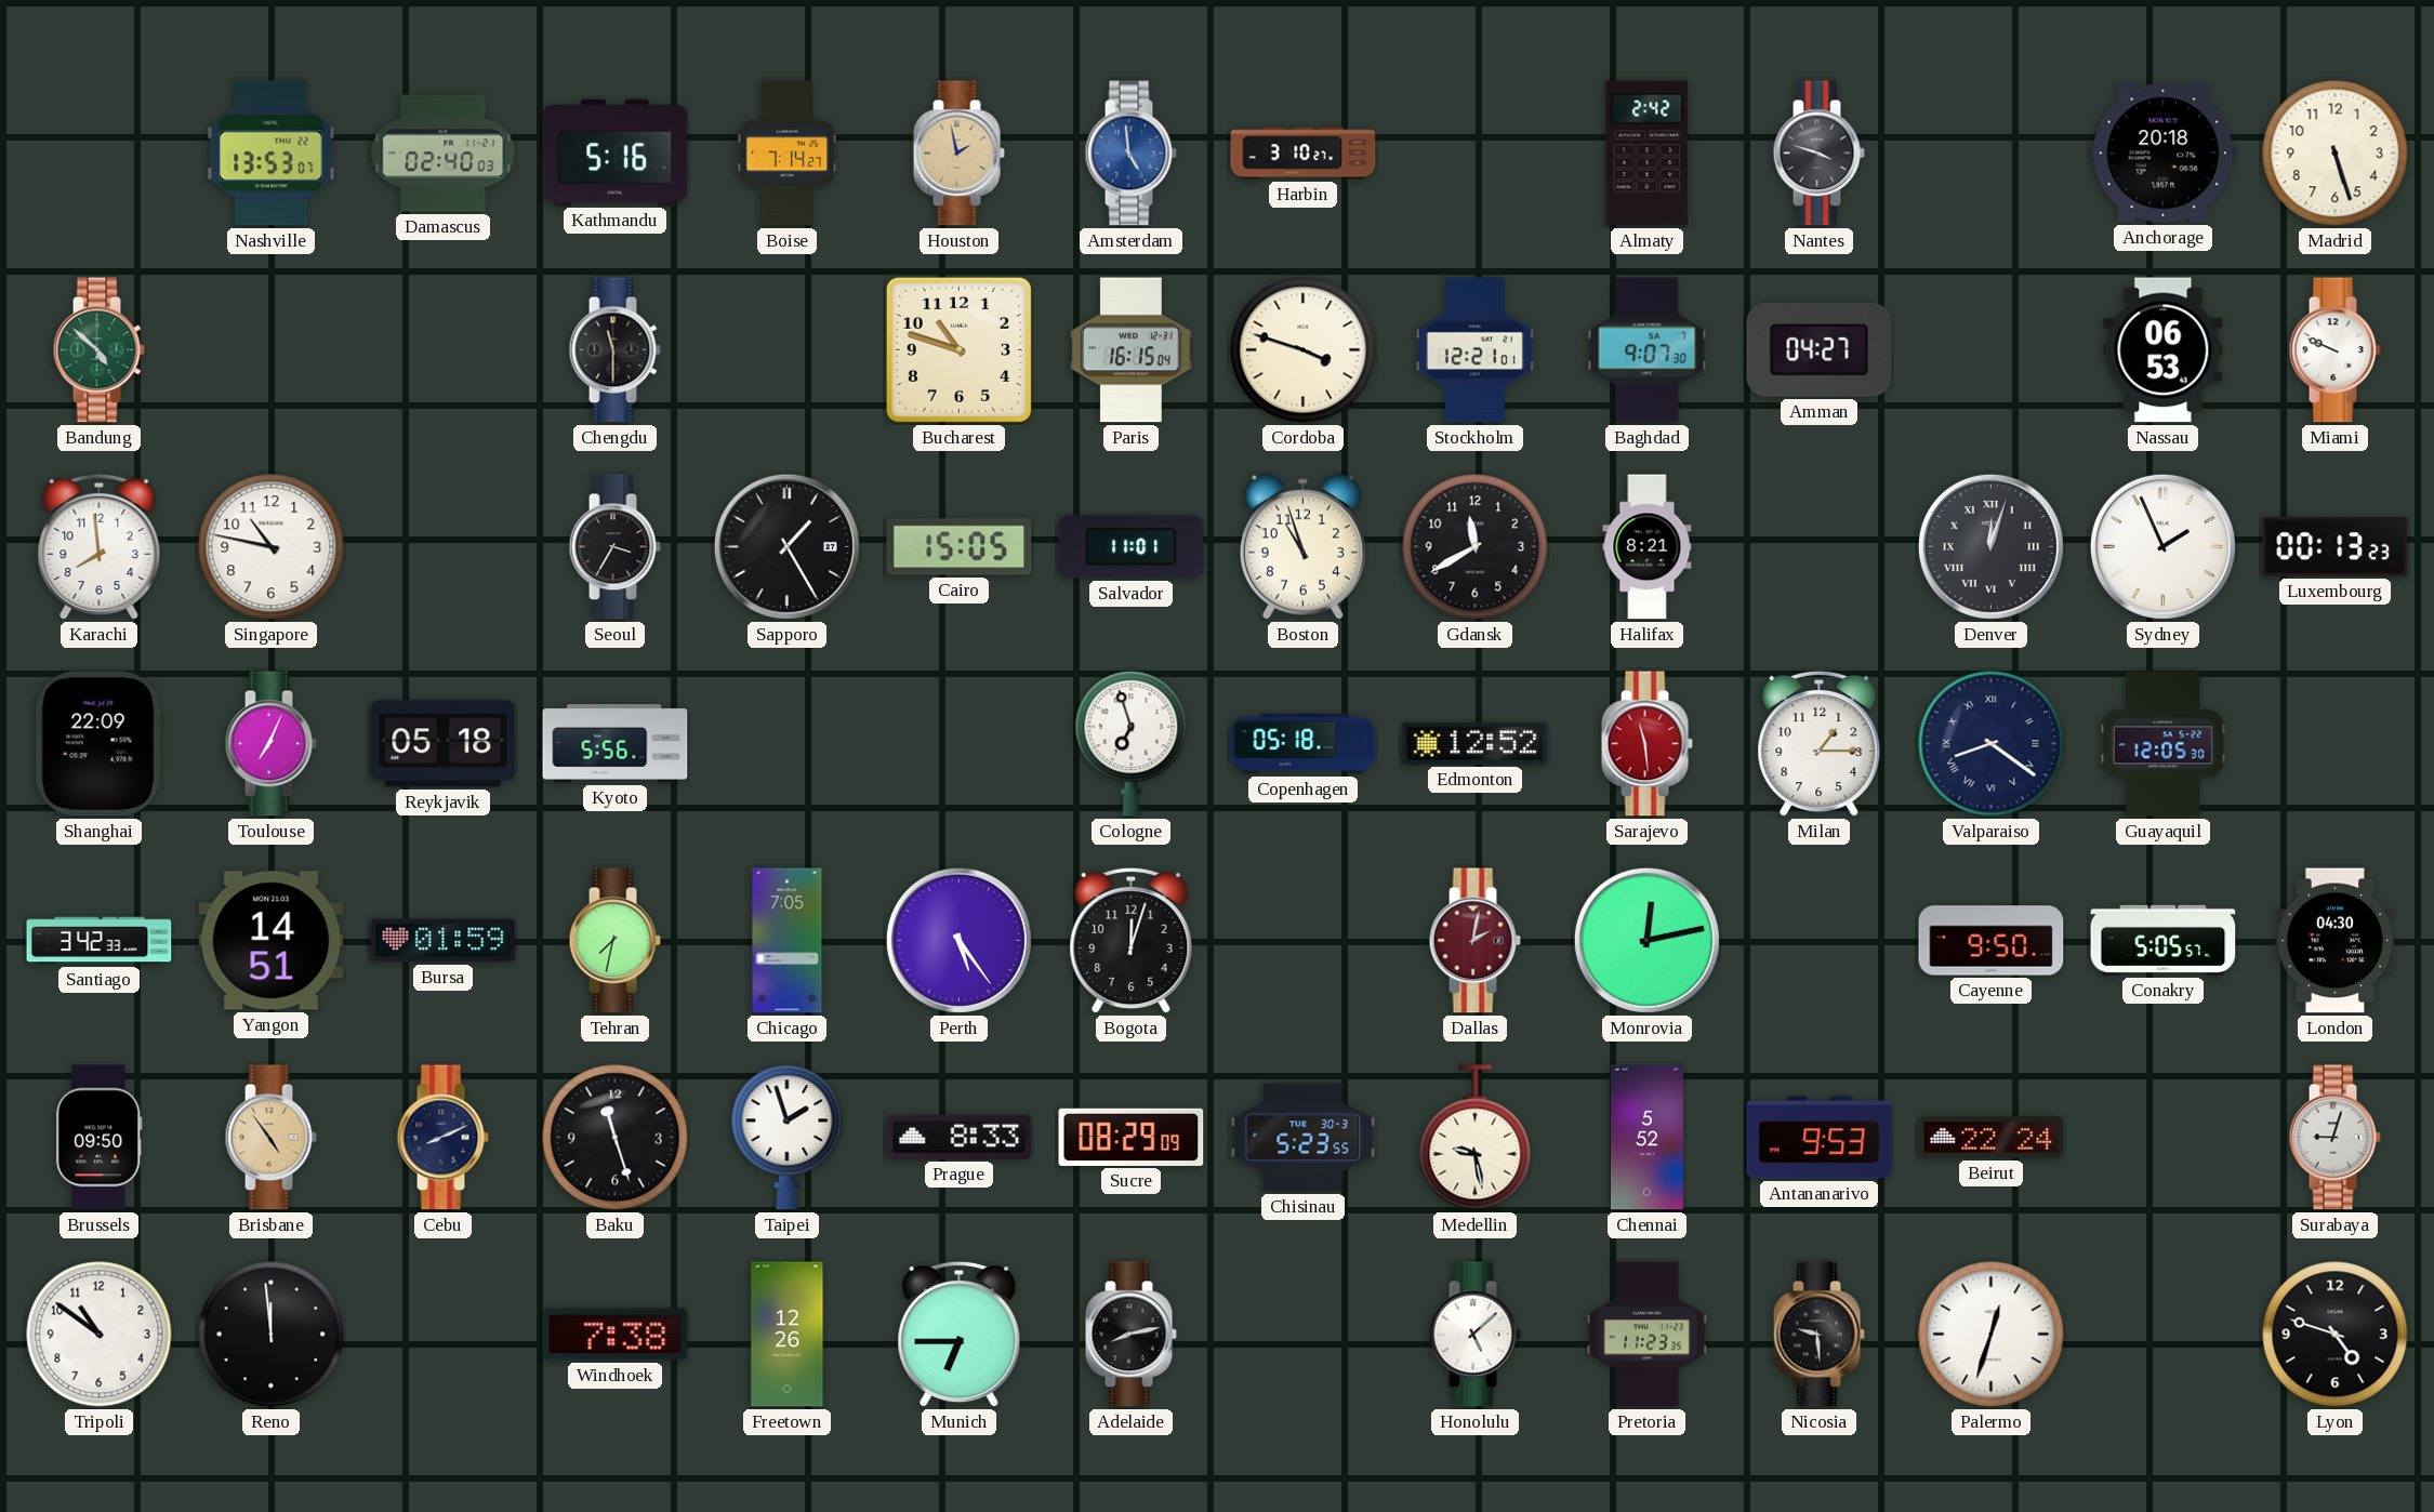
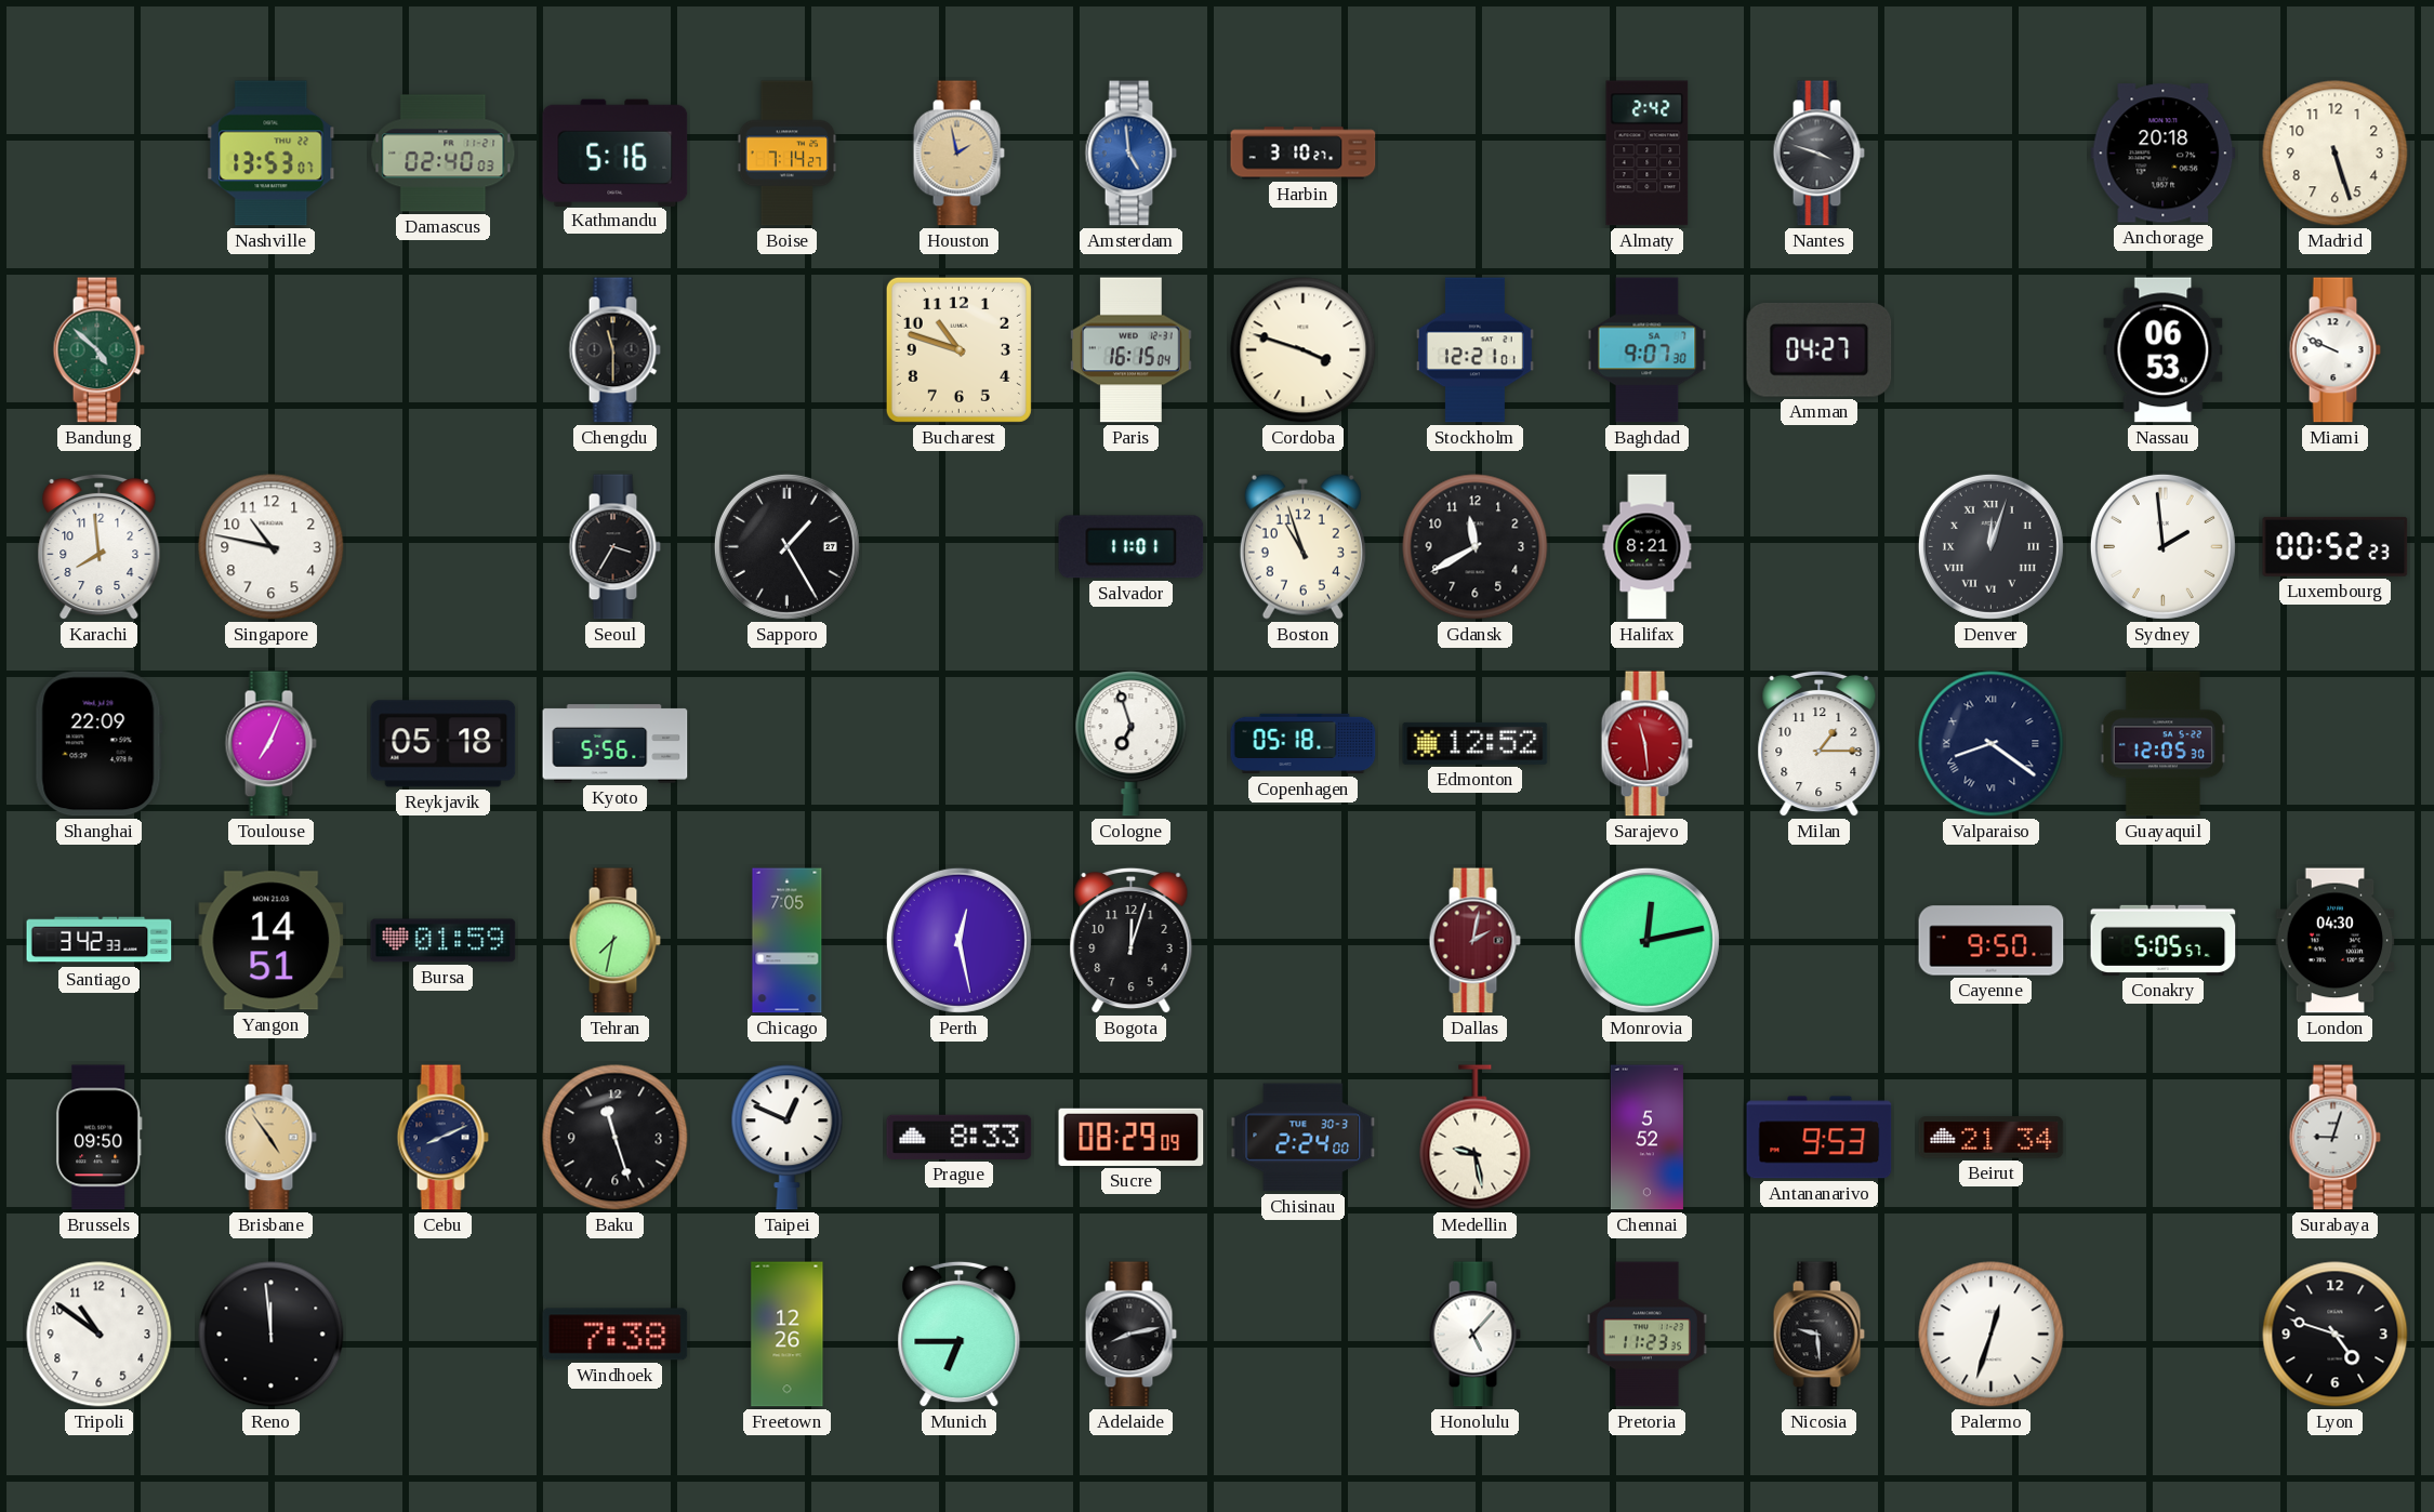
Cairo: 15:05 -> none (960, 547)
Sydney: 1:56 -> 1:59 (2162, 546)
Luxembourg: 00:13 -> 00:52 (2336, 546)
Perth: 5:24 -> 12:28 (958, 940)
Taipei: 1:57 -> 12:49 (788, 1138)
Chisinau: 5:23 -> 2:24 (1304, 1138)
Beirut: 22:24 -> 21:34 (1992, 1138)
Honolulu: 5:08 -> 5:07 (1474, 1335)
